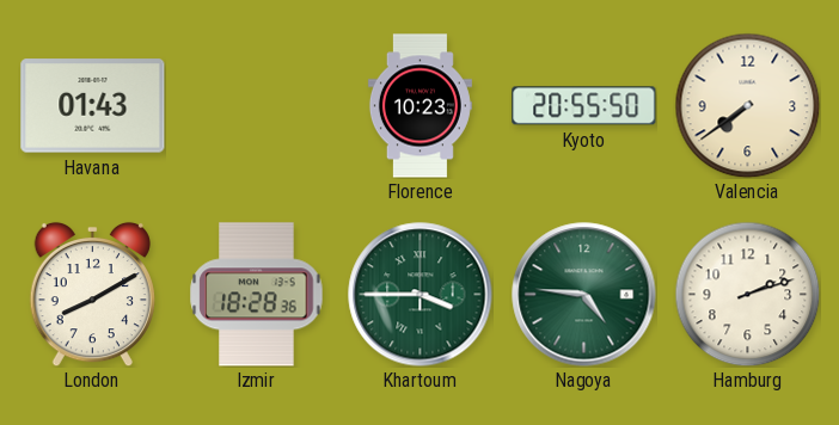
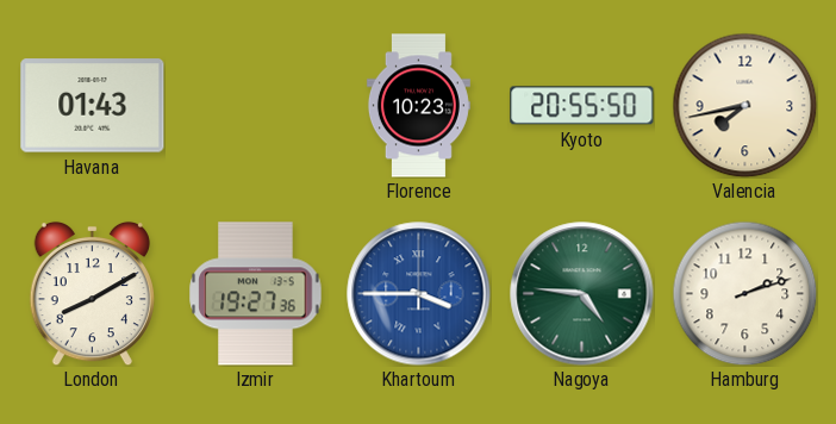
Valencia: 7:39 -> 7:43 (744, 105)
Izmir: 18:28 -> 19:27 (256, 294)
Khartoum dial: green -> blue (419, 294)
